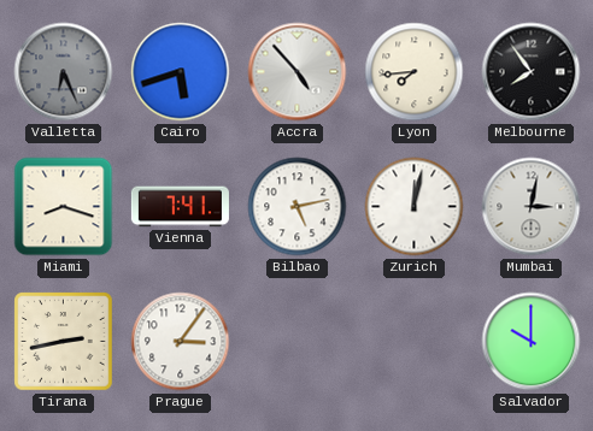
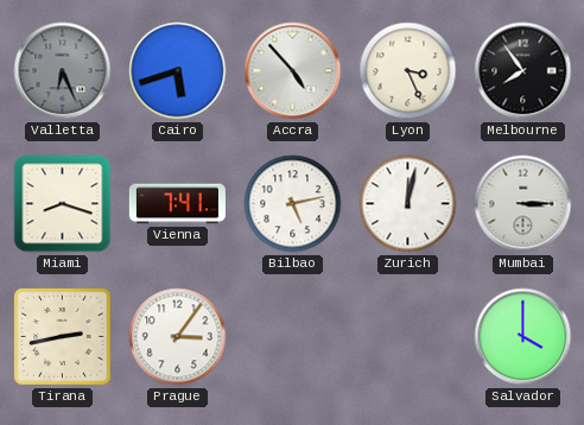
Lyon: 7:44 -> 3:26 (408, 71)
Mumbai: 3:02 -> 3:15 (523, 204)
Salvador: 10:00 -> 4:00 (523, 337)
